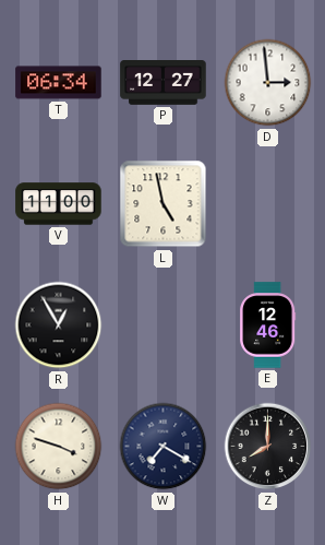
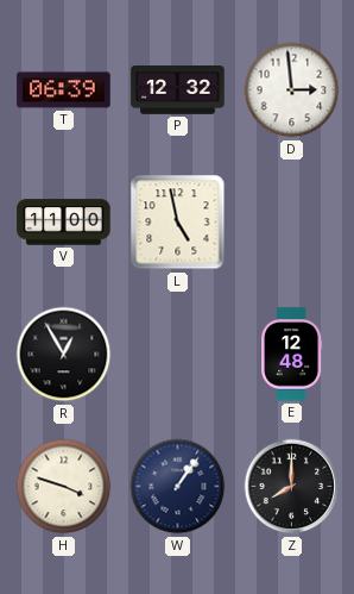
T: 06:34 -> 06:39 (64, 90)
P: 12:27 -> 12:32 (178, 90)
E: 12:46 -> 12:48 (292, 355)
W: 7:20 -> 1:06 (178, 487)
